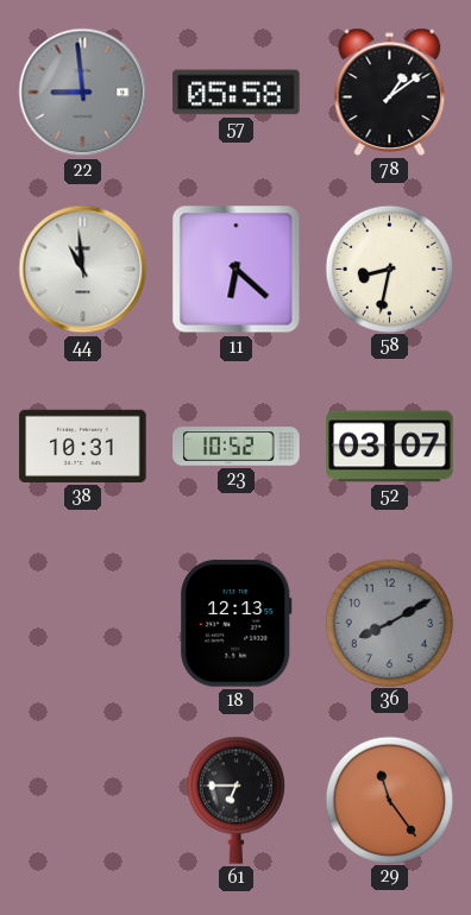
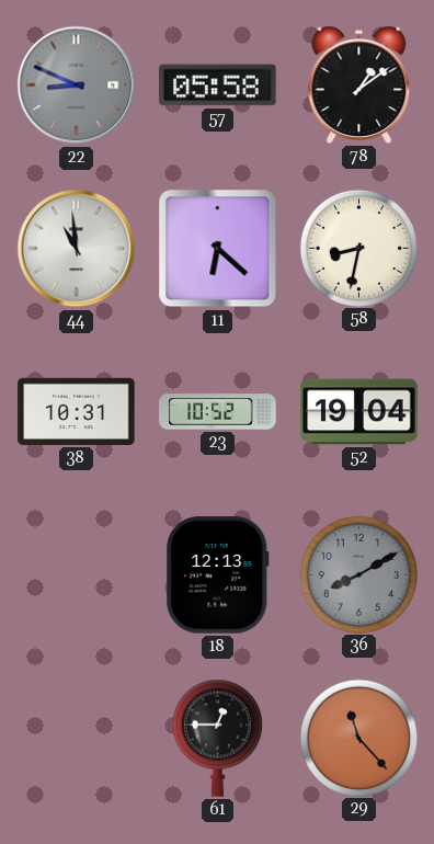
22: 8:59 -> 8:49 (77, 85)
52: 03:07 -> 19:04 (359, 412)
61: 6:45 -> 12:45 (217, 738)
29: 11:24 -> 11:23 (358, 738)
